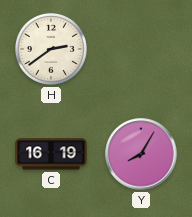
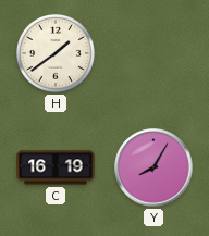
H: 2:39 -> 1:39 (56, 53)
